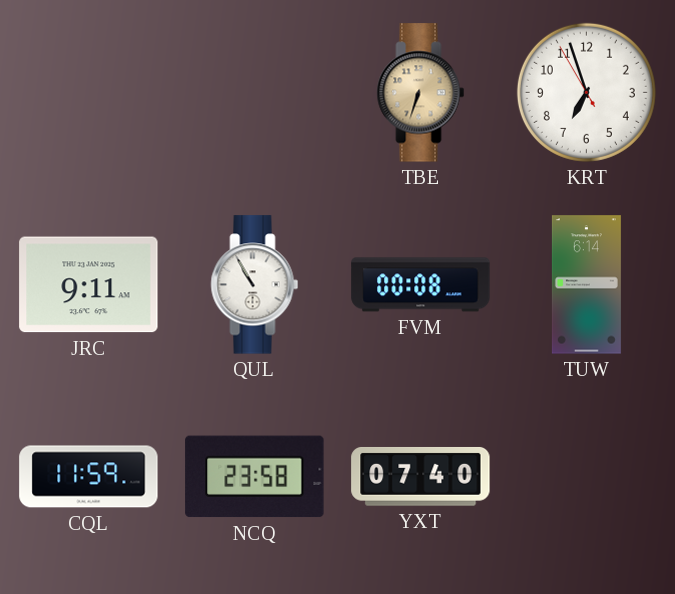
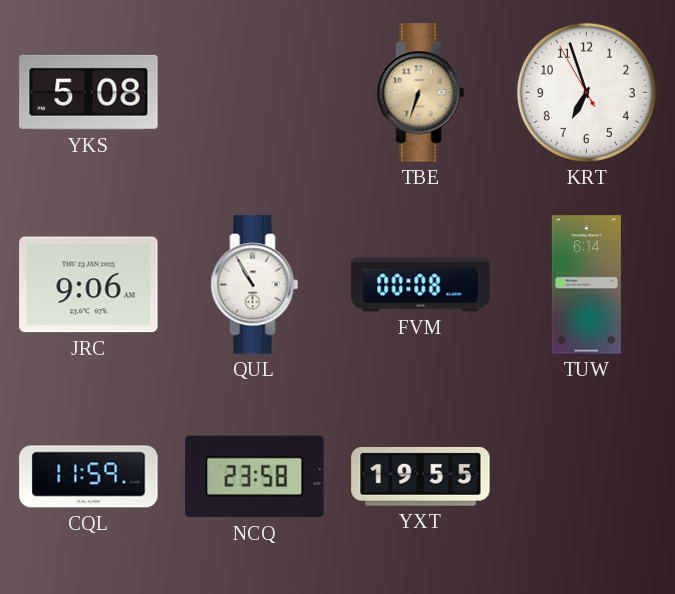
YKS: none -> 5:08 (89, 92)
JRC: 9:11 -> 9:06 (89, 285)
YXT: 07:40 -> 19:55 (421, 477)
